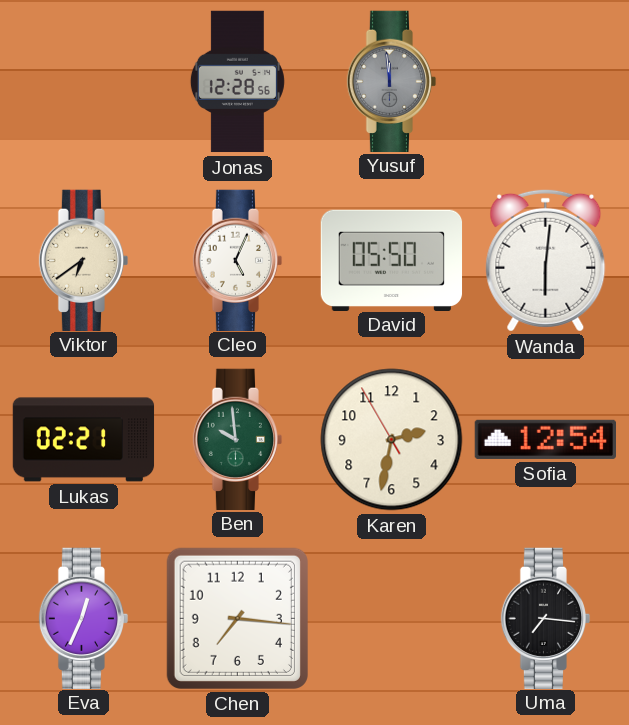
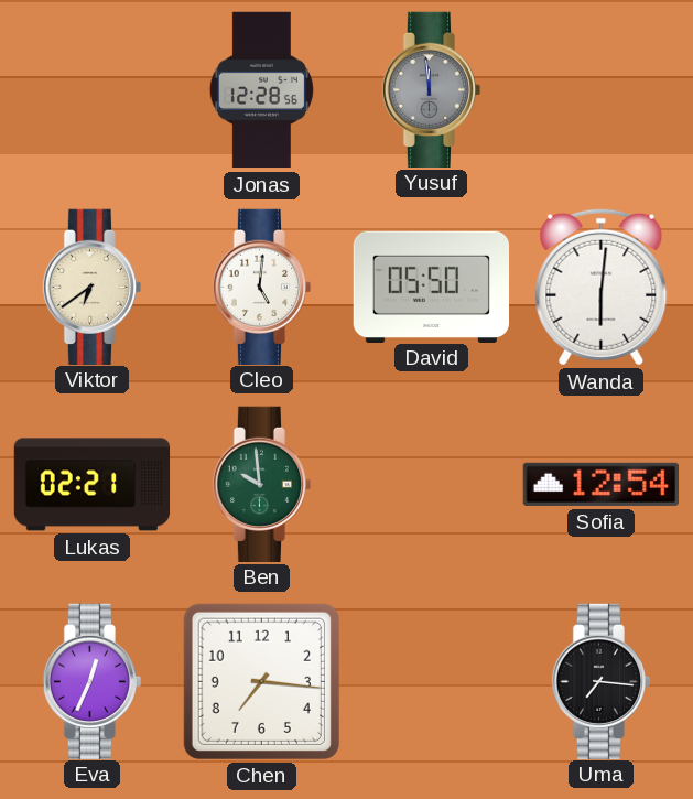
Cleo: 5:04 -> 5:01 (262, 287)
Karen: 2:31 -> none (392, 440)
